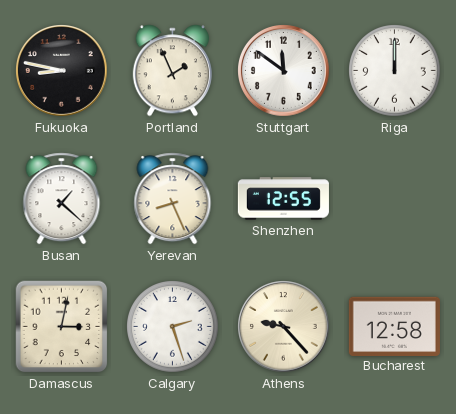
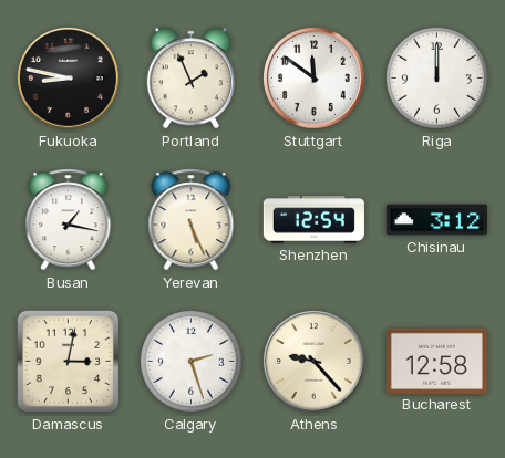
Busan: 1:22 -> 1:17 (69, 220)
Yerevan: 8:26 -> 5:26 (192, 220)
Shenzhen: 12:55 -> 12:54 (313, 220)
Chisinau: none -> 3:12 (436, 220)
